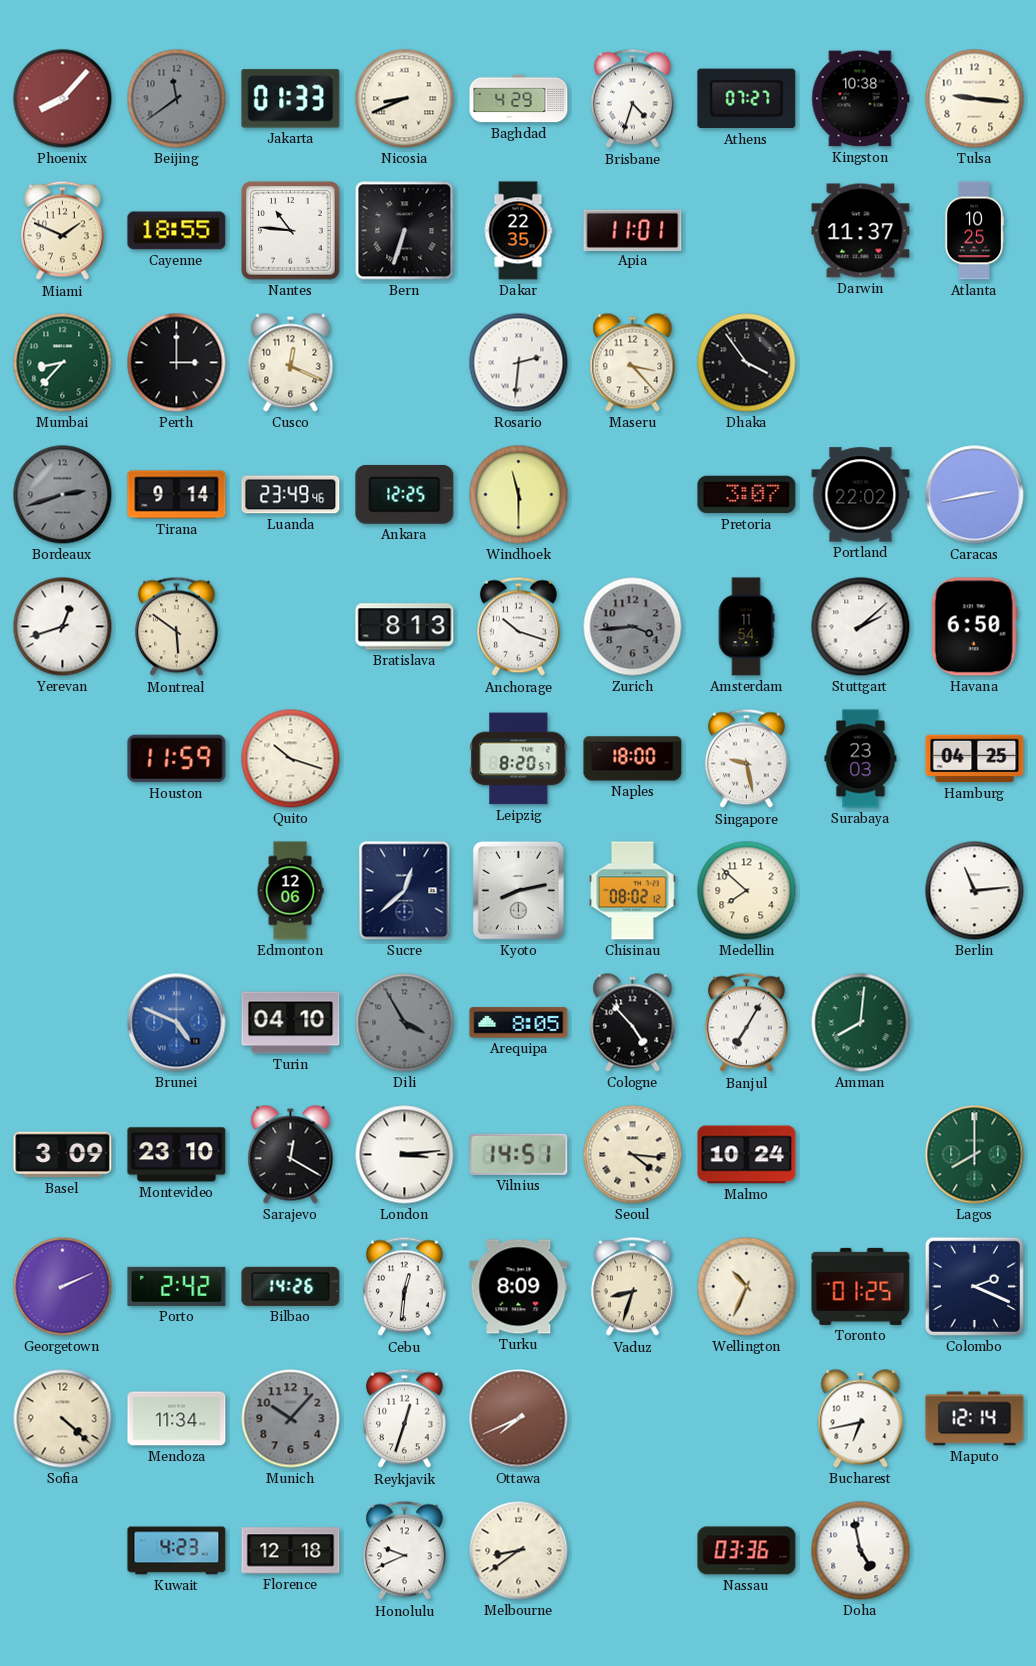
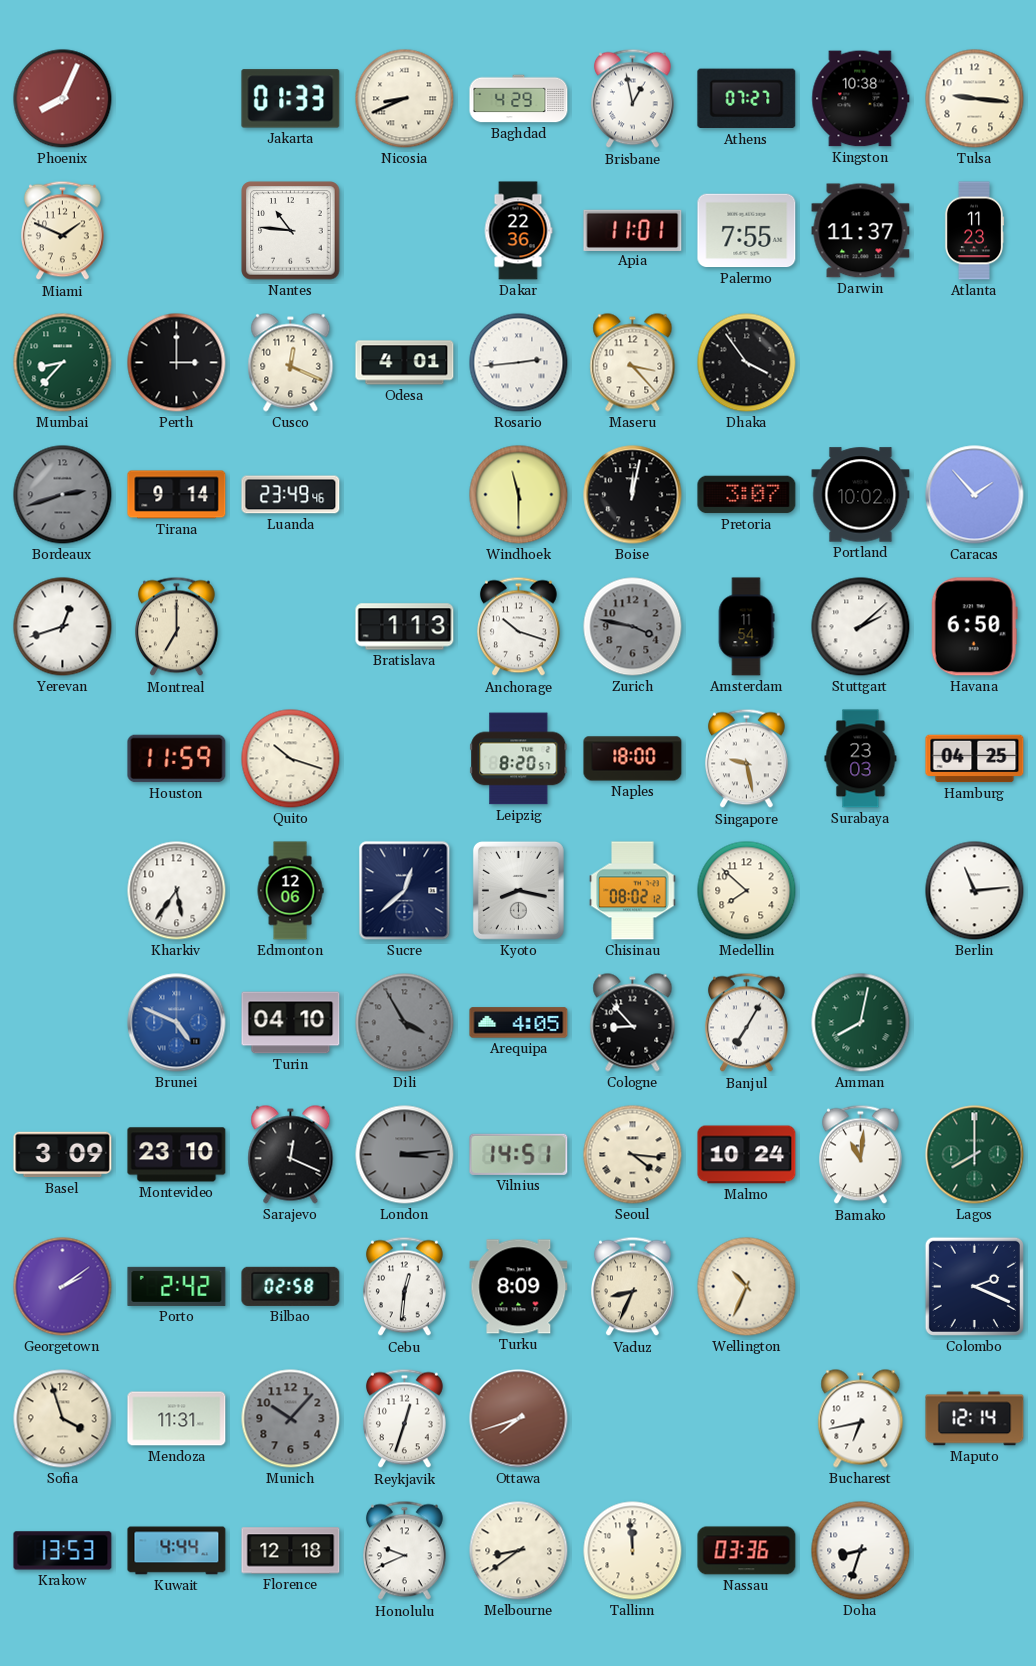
Phoenix: 8:07 -> 8:04 (63, 99)
Beijing: 11:39 -> none (177, 99)
Brisbane: 4:33 -> 12:58 (633, 99)
Cayenne: 18:55 -> none (177, 231)
Bern: 6:33 -> none (405, 231)
Dakar: 22:35 -> 22:36 (518, 231)
Palermo: none -> 7:55 (747, 231)
Atlanta: 10:25 -> 11:23 (974, 231)
Odesa: none -> 4:01 (405, 363)
Rosario: 2:31 -> 2:44 (519, 363)
Ankara: 12:25 -> none (405, 494)
Boise: none -> 12:02 (633, 495)
Portland: 22:02 -> 10:02 (861, 495)
Caracas: 2:43 -> 1:53 (975, 495)
Montreal: 5:51 -> 7:00 (177, 627)
Bratislava: 8:13 -> 1:13 (405, 627)
Zurich: 3:44 -> 3:47 (633, 627)
Kharkiv: none -> 5:36 (177, 891)
Kyoto: 8:13 -> 8:17 (518, 890)
Arequipa: 8:05 -> 4:05 (519, 1023)
Cologne: 4:53 -> 8:53 (633, 1023)
Amman: 8:01 -> 8:02 (861, 1023)
Sarajevo: 12:20 -> 12:19 (291, 1155)
London dial: white -> grey (405, 1155)
Bamako: none -> 11:01 (861, 1155)
Georgetown: 2:11 -> 2:09 (63, 1287)
Bilbao: 14:26 -> 02:58 (291, 1286)
Vaduz: 8:33 -> 8:34 (633, 1287)
Toronto: 01:25 -> none (861, 1286)
Sofia: 4:22 -> 3:57 (63, 1419)
Mendoza: 11:34 -> 11:31 (177, 1419)
Ottawa: 7:41 -> 7:42 (519, 1419)
Krakow: none -> 13:53 (63, 1551)
Kuwait: 4:23 -> 4:44 (177, 1551)
Tallinn: none -> 11:59 (633, 1551)
Doha: 4:58 -> 8:33 (861, 1551)
